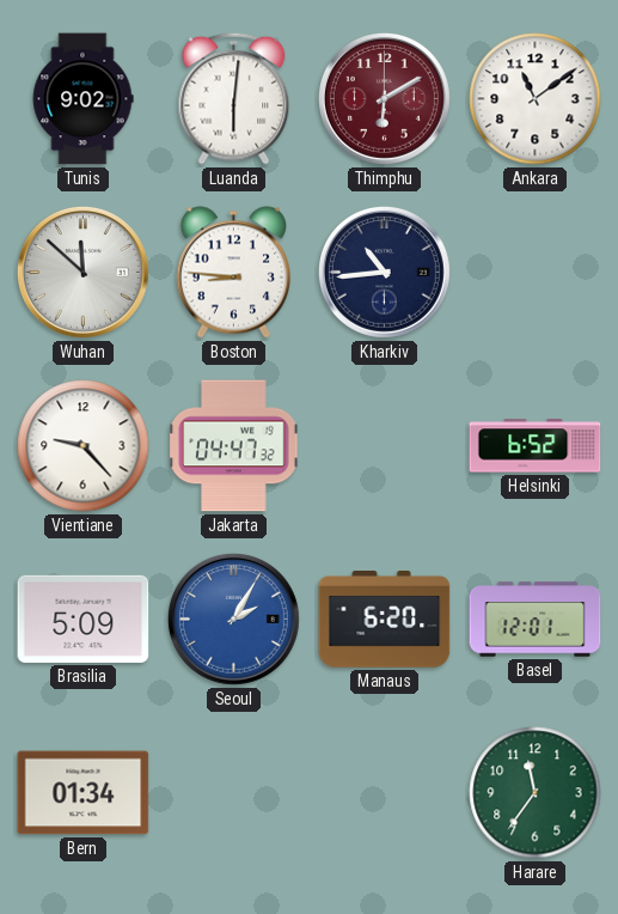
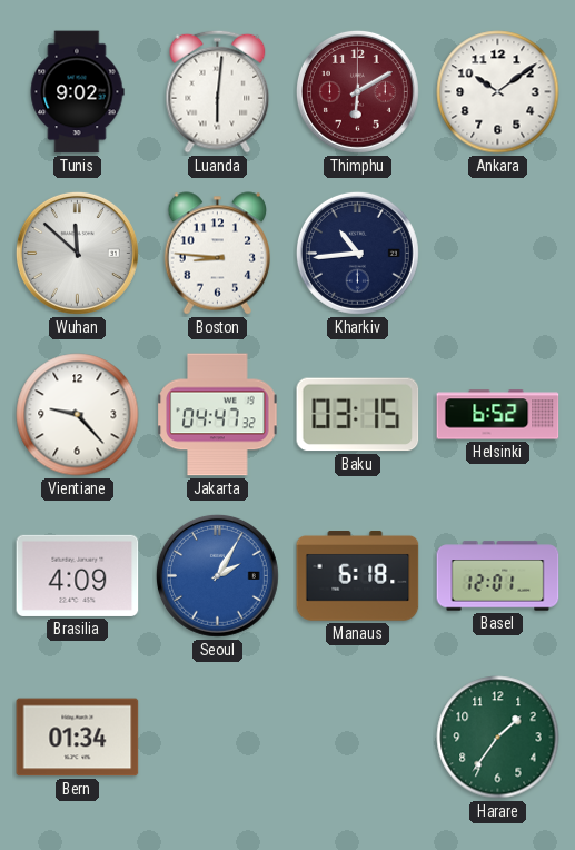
Ankara: 11:09 -> 10:09 (498, 92)
Baku: none -> 03:15 (358, 415)
Brasilia: 5:09 -> 4:09 (78, 575)
Manaus: 6:20 -> 6:18 (358, 576)
Harare: 11:36 -> 1:36 (498, 738)
